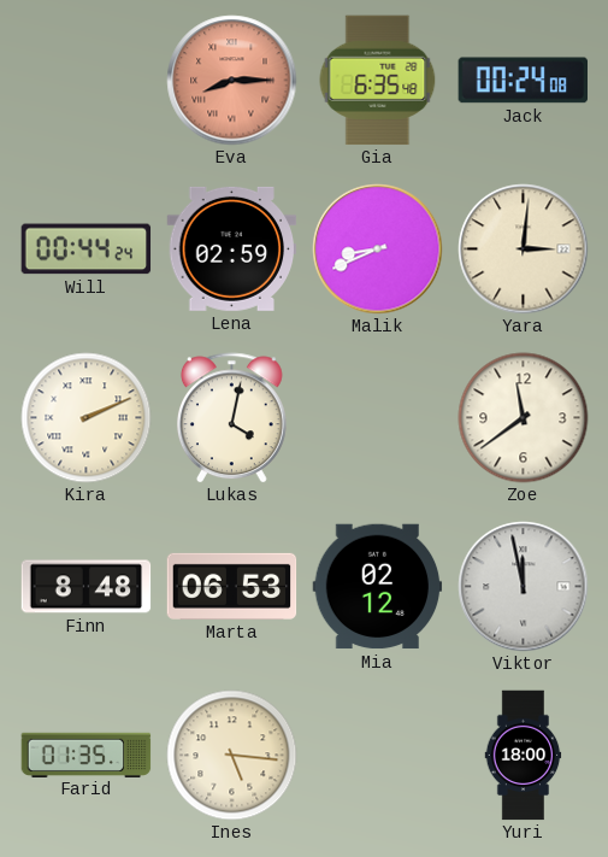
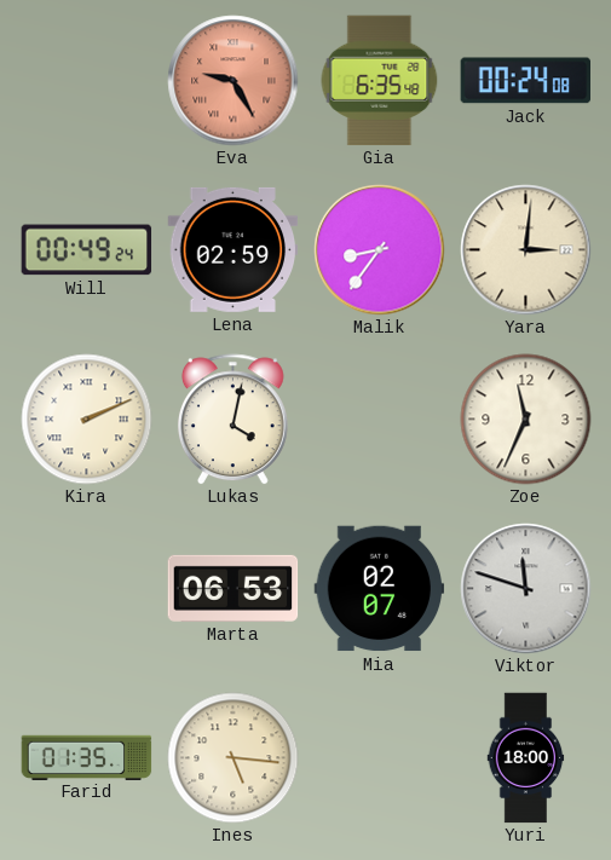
Eva: 8:15 -> 9:25 (234, 81)
Will: 00:44 -> 00:49 (87, 250)
Malik: 8:41 -> 8:36 (380, 250)
Zoe: 11:39 -> 11:34 (526, 420)
Finn: 8:48 -> none (87, 587)
Mia: 02:12 -> 02:07 (380, 589)
Viktor: 11:58 -> 11:48 (526, 589)
